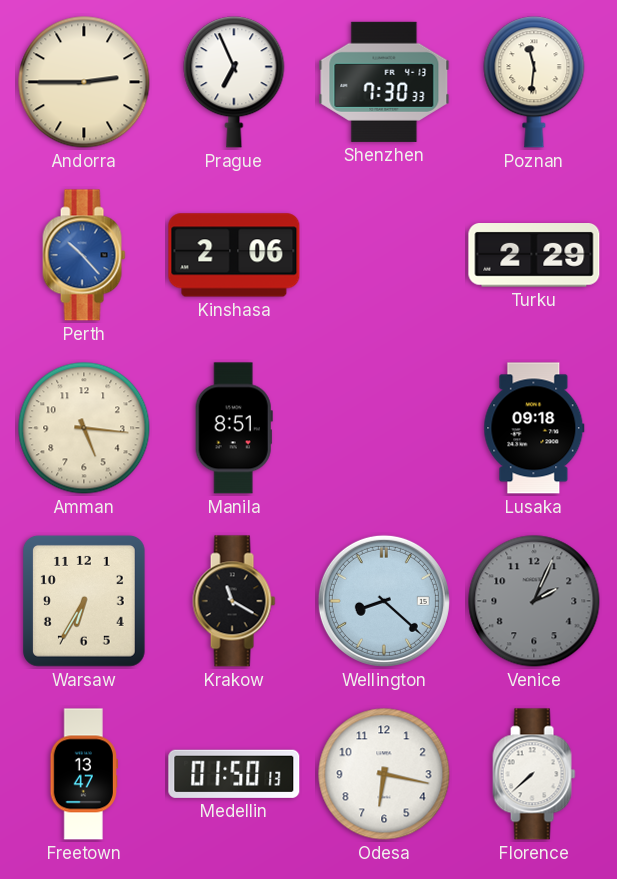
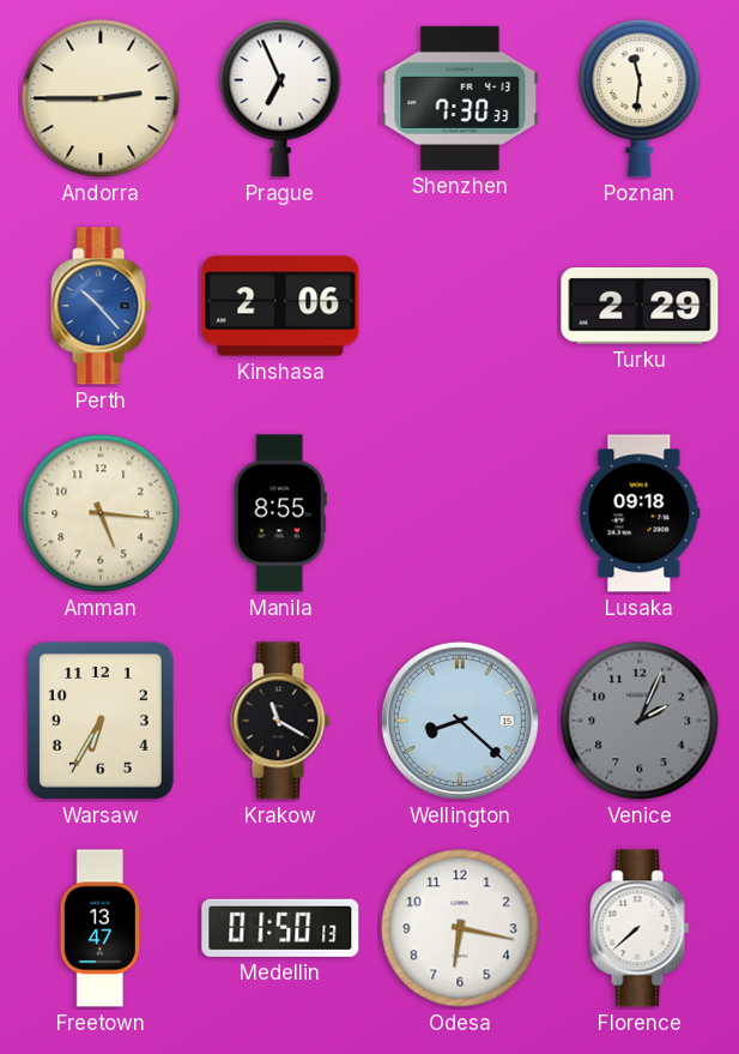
Manila: 8:51 -> 8:55 (280, 513)
